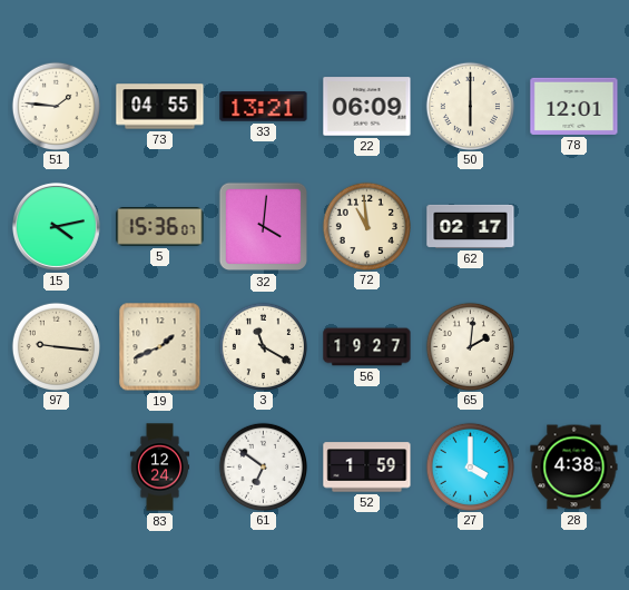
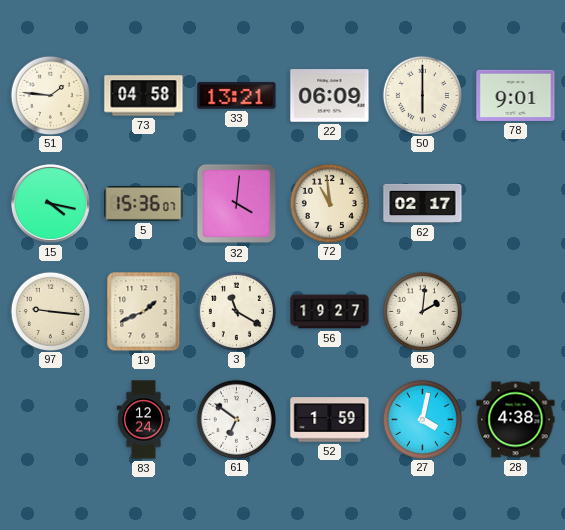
73: 04:55 -> 04:58 (144, 96)
78: 12:01 -> 9:01 (516, 95)
15: 4:13 -> 4:17 (50, 203)
27: 4:00 -> 4:02 (422, 419)
